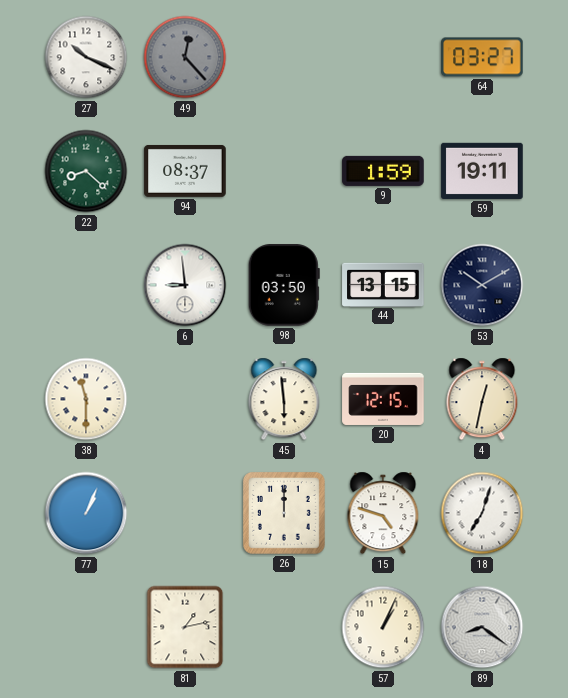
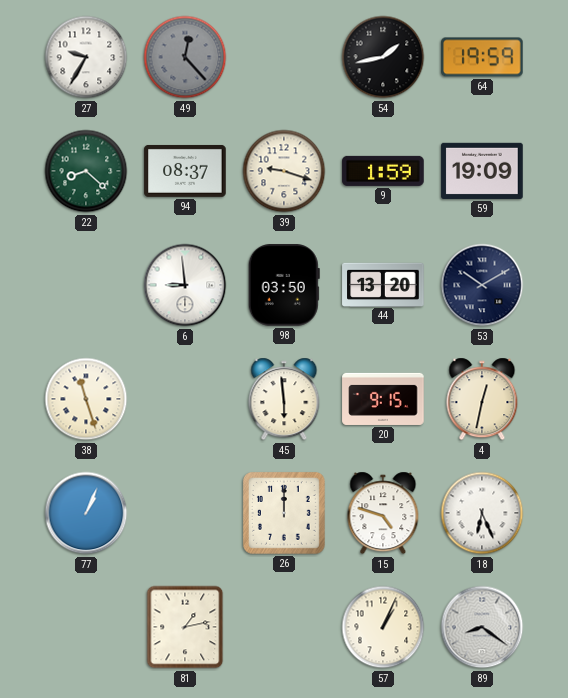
27: 10:19 -> 9:35 (86, 57)
54: none -> 1:43 (383, 57)
64: 03:27 -> 19:59 (482, 57)
39: none -> 9:18 (284, 171)
59: 19:11 -> 19:09 (482, 171)
44: 13:15 -> 13:20 (383, 284)
38: 11:30 -> 11:27 (86, 399)
20: 12:15 -> 9:15 (383, 399)
18: 7:03 -> 6:26 (482, 513)
